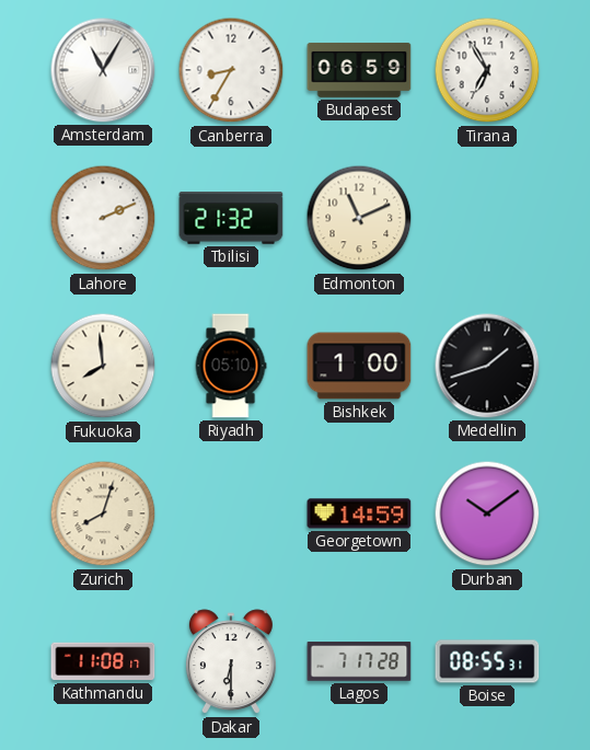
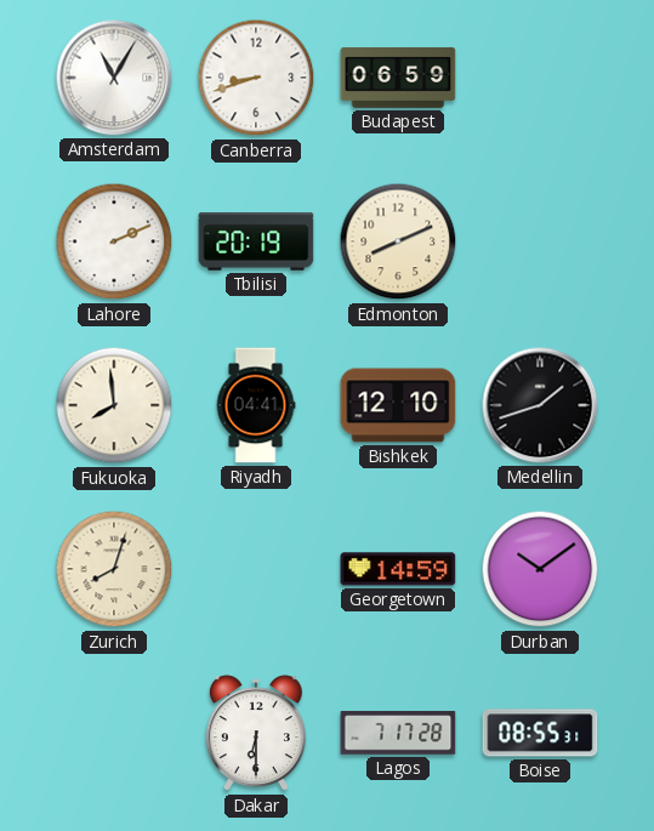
Canberra: 8:35 -> 8:42 (256, 78)
Tirana: 6:55 -> none (487, 70)
Tbilisi: 21:32 -> 20:19 (256, 241)
Edmonton: 11:11 -> 8:11 (398, 241)
Riyadh: 05:10 -> 04:41 (256, 405)
Bishkek: 1:00 -> 12:10 (398, 405)
Kathmandu: 11:08 -> none (103, 661)
